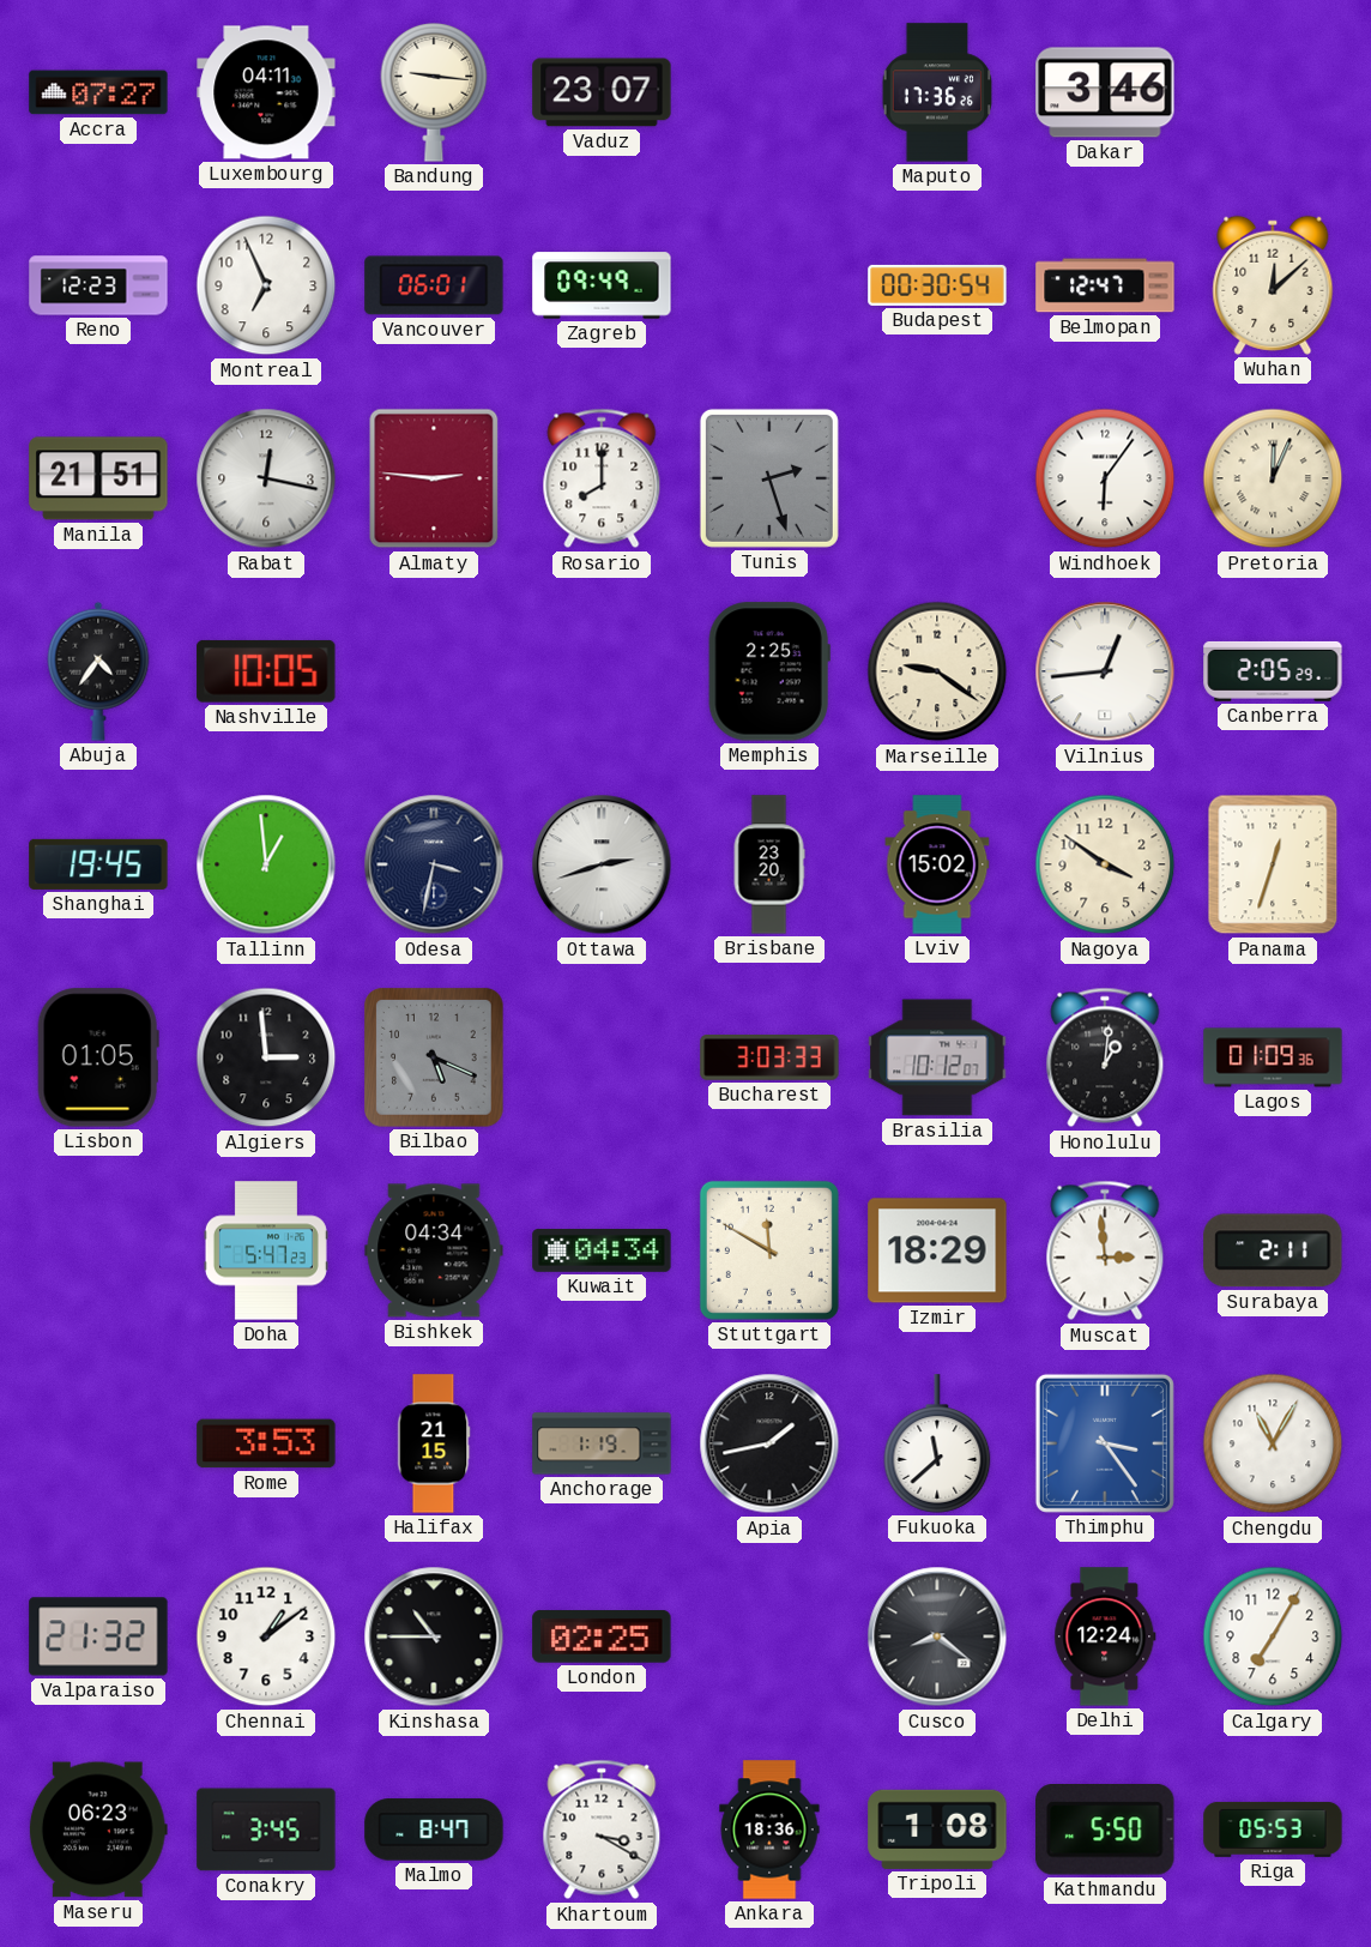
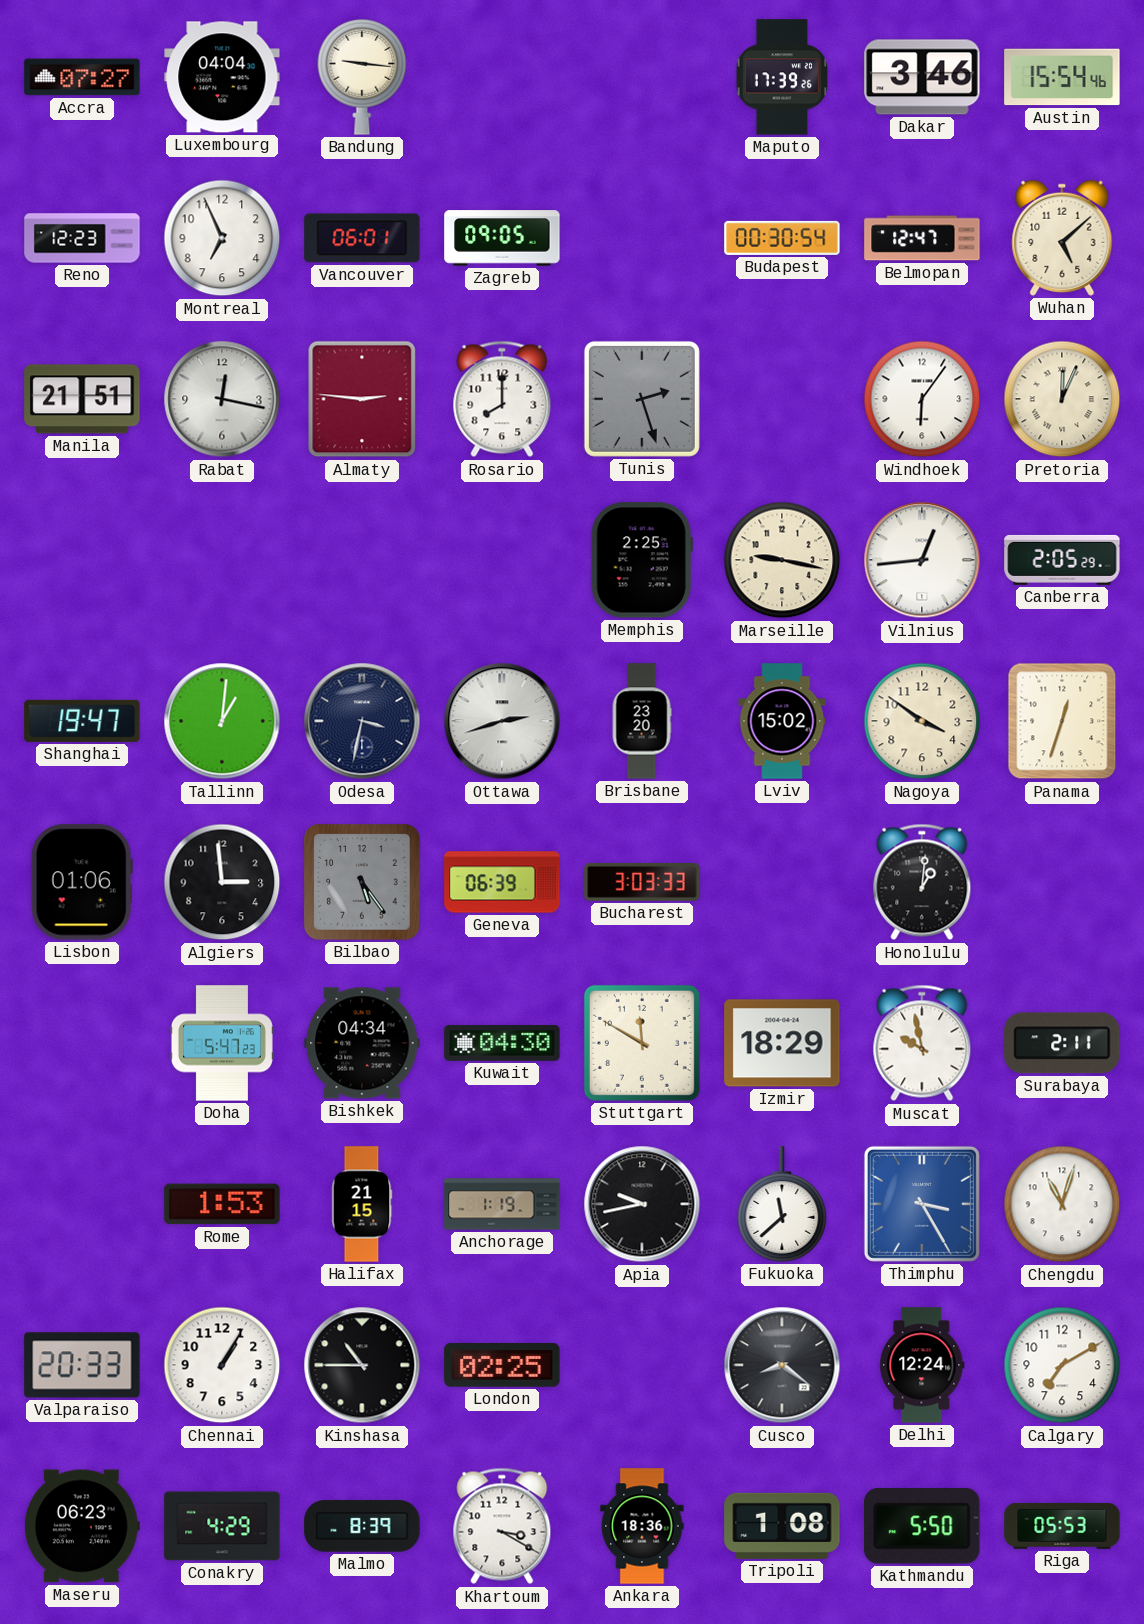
Luxembourg: 04:11 -> 04:04 (222, 77)
Vaduz: 23:07 -> none (602, 92)
Maputo: 17:36 -> 17:39 (782, 77)
Austin: none -> 15:54 (1062, 77)
Zagreb: 09:49 -> 09:05 (502, 238)
Wuhan: 12:08 -> 5:08 (1062, 238)
Abuja: 4:36 -> none (98, 671)
Nashville: 10:05 -> none (266, 671)
Marseille: 9:21 -> 9:17 (782, 560)
Shanghai: 19:45 -> 19:47 (82, 721)
Tallinn: 12:59 -> 1:01 (222, 721)
Lisbon: 01:05 -> 01:06 (82, 882)
Bilbao: 5:19 -> 5:24 (362, 882)
Geneva: none -> 06:39 (502, 882)
Brasilia: 10:12 -> none (937, 1057)
Lagos: 01:09 -> none (1273, 1057)
Kuwait: 04:34 -> 04:30 (502, 1044)
Muscat: 2:59 -> 9:58 (922, 1043)
Rome: 3:53 -> 1:53 (222, 1204)
Apia: 1:43 -> 9:43 (642, 1204)
Thimphu: 3:24 -> 3:25 (922, 1204)
Chengdu: 11:05 -> 11:03 (1062, 1204)
Valparaiso: 21:32 -> 20:33 (82, 1365)
Chennai: 1:09 -> 1:05 (222, 1365)
Calgary: 7:05 -> 7:10 (1062, 1365)
Conakry: 3:45 -> 4:29 (222, 1526)
Malmo: 8:47 -> 8:39 (362, 1526)
